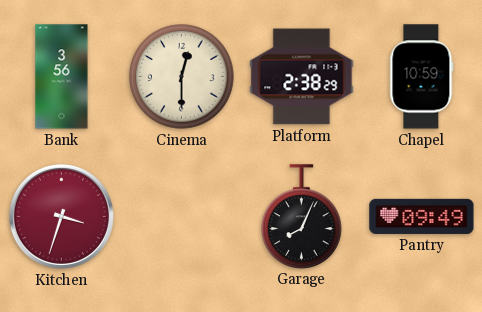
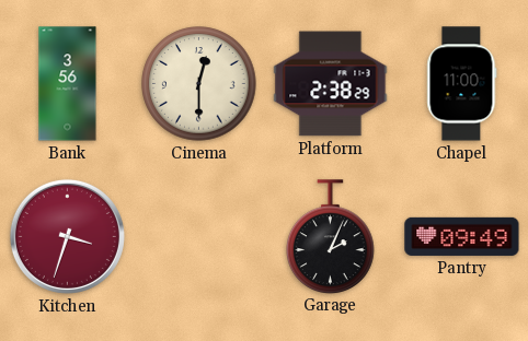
Chapel: 10:59 -> 11:00 (462, 84)
Garage: 8:04 -> 2:04 (331, 236)
